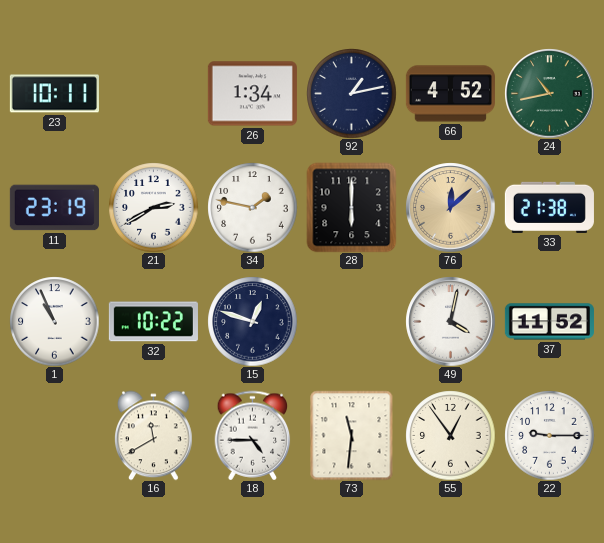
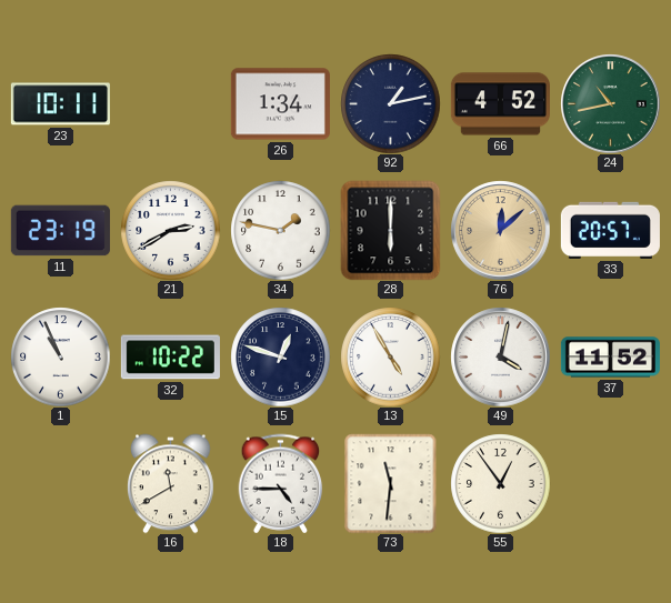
33: 21:38 -> 20:57 (610, 230)
13: none -> 4:55 (390, 356)
22: 9:15 -> none (549, 435)
